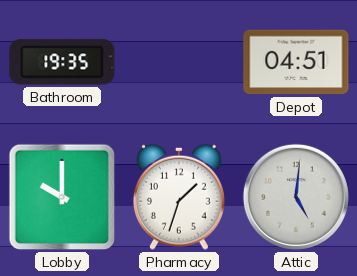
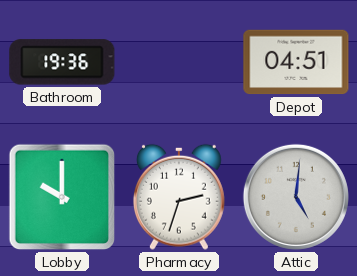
Bathroom: 19:35 -> 19:36 (62, 62)
Pharmacy: 1:33 -> 2:33 (179, 197)
